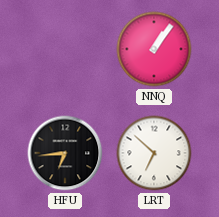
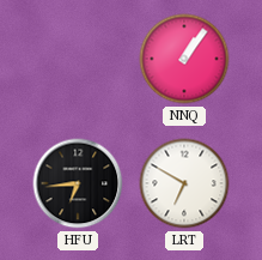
LRT: 6:52 -> 6:50 (184, 183)
